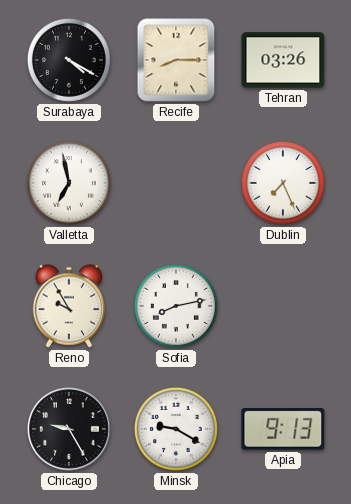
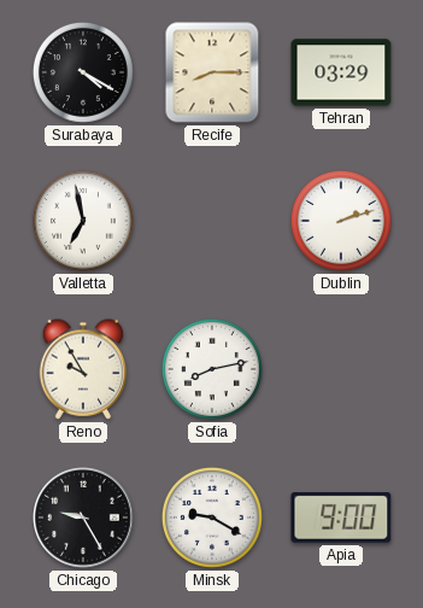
Tehran: 03:26 -> 03:29 (341, 72)
Dublin: 7:26 -> 2:12 (341, 221)
Apia: 9:13 -> 9:00 (341, 519)
